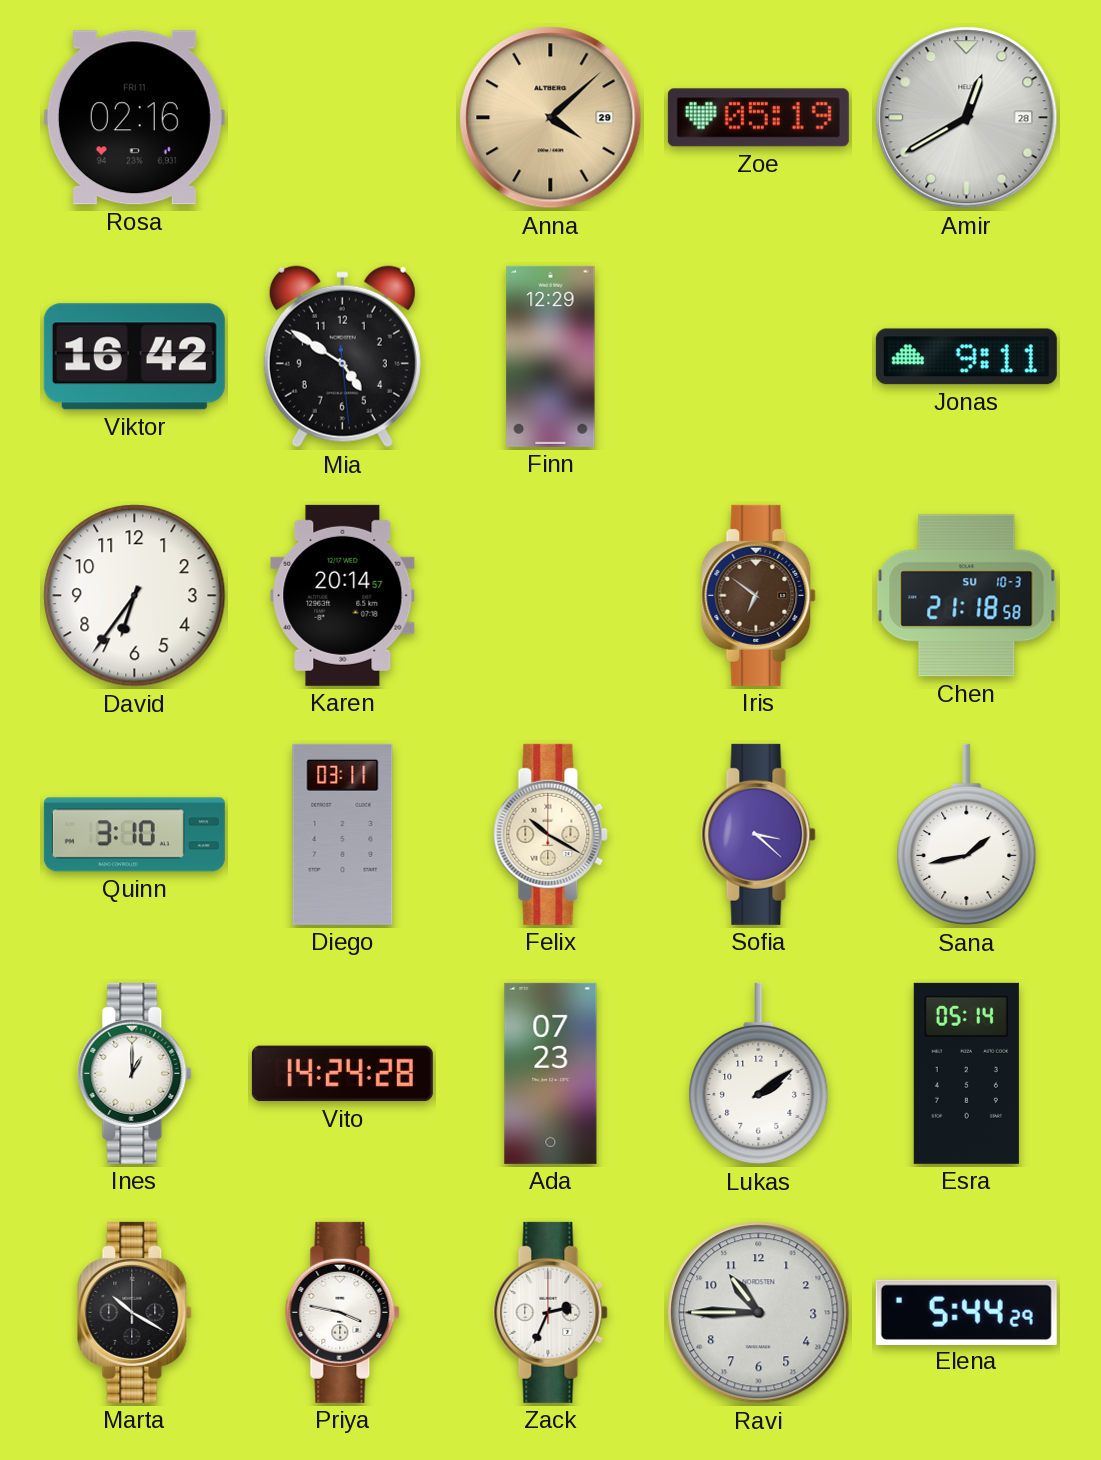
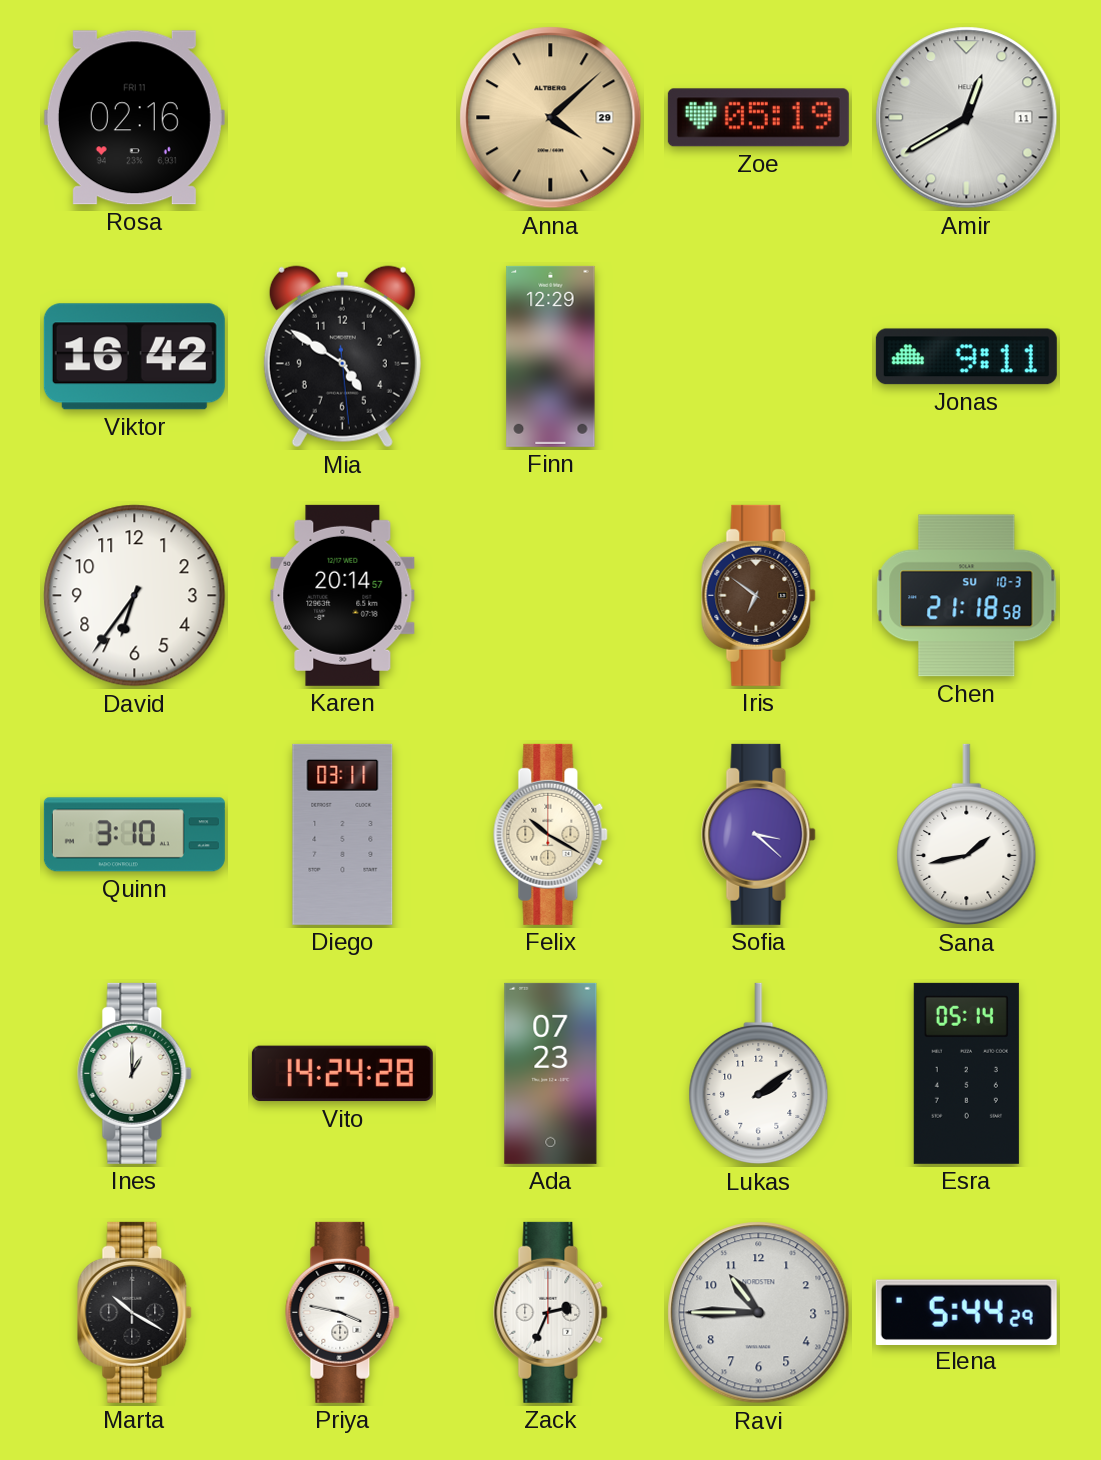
Amir date: 28 -> 11 (967, 118)
